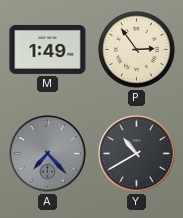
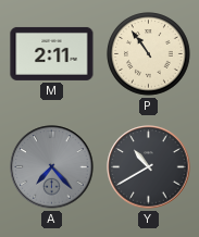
M: 1:49 -> 2:11 (52, 53)
P: 2:54 -> 10:54 (149, 54)
